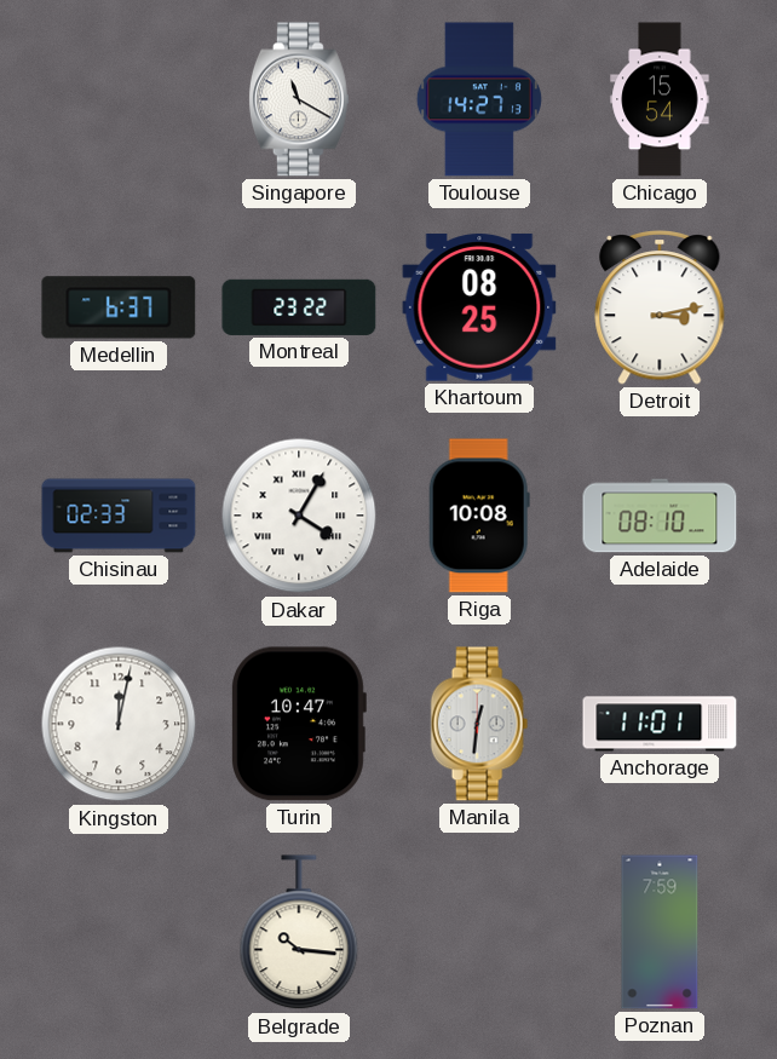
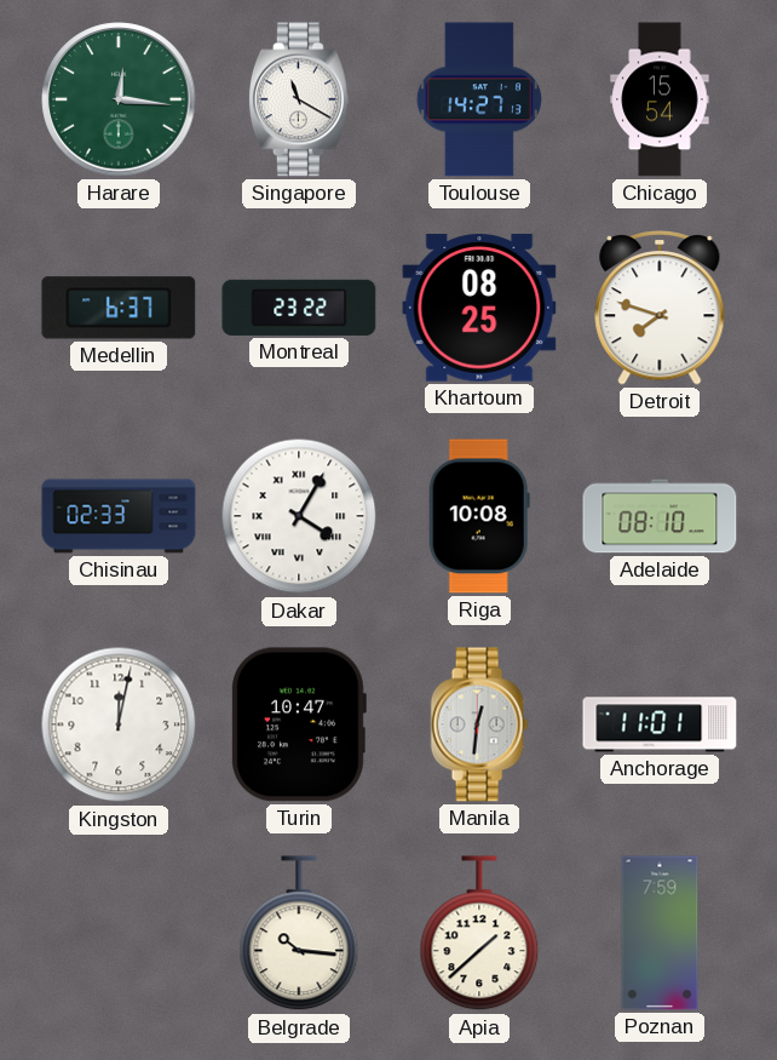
Harare: none -> 12:16 (119, 99)
Detroit: 3:13 -> 7:48 (660, 309)
Apia: none -> 1:38 (479, 934)
